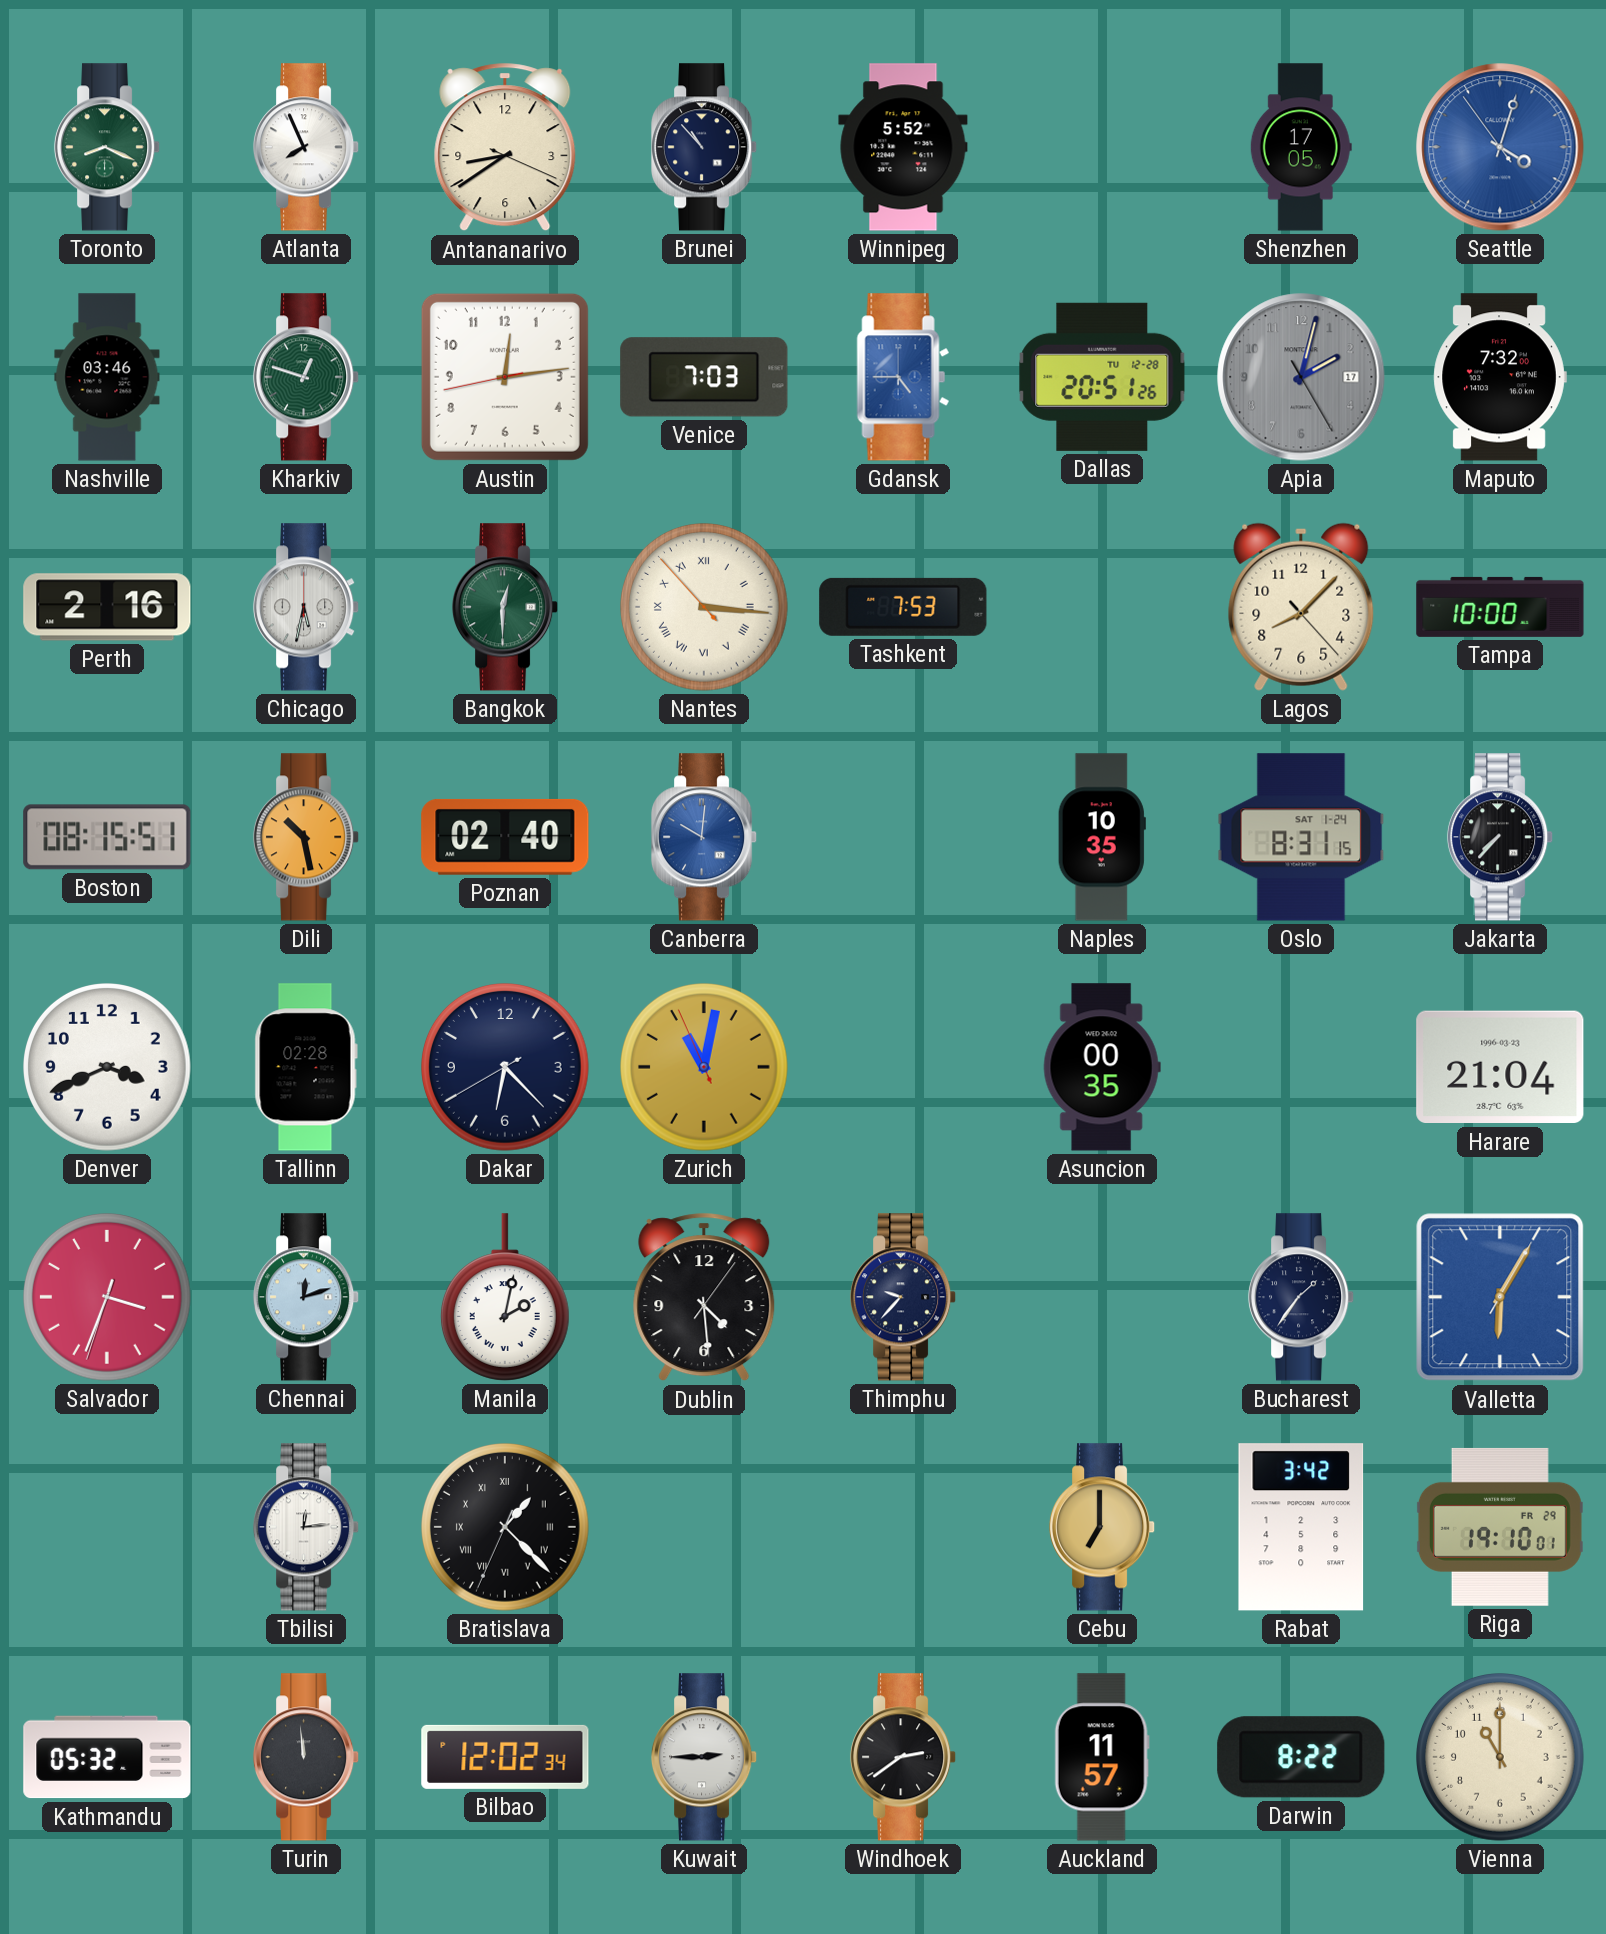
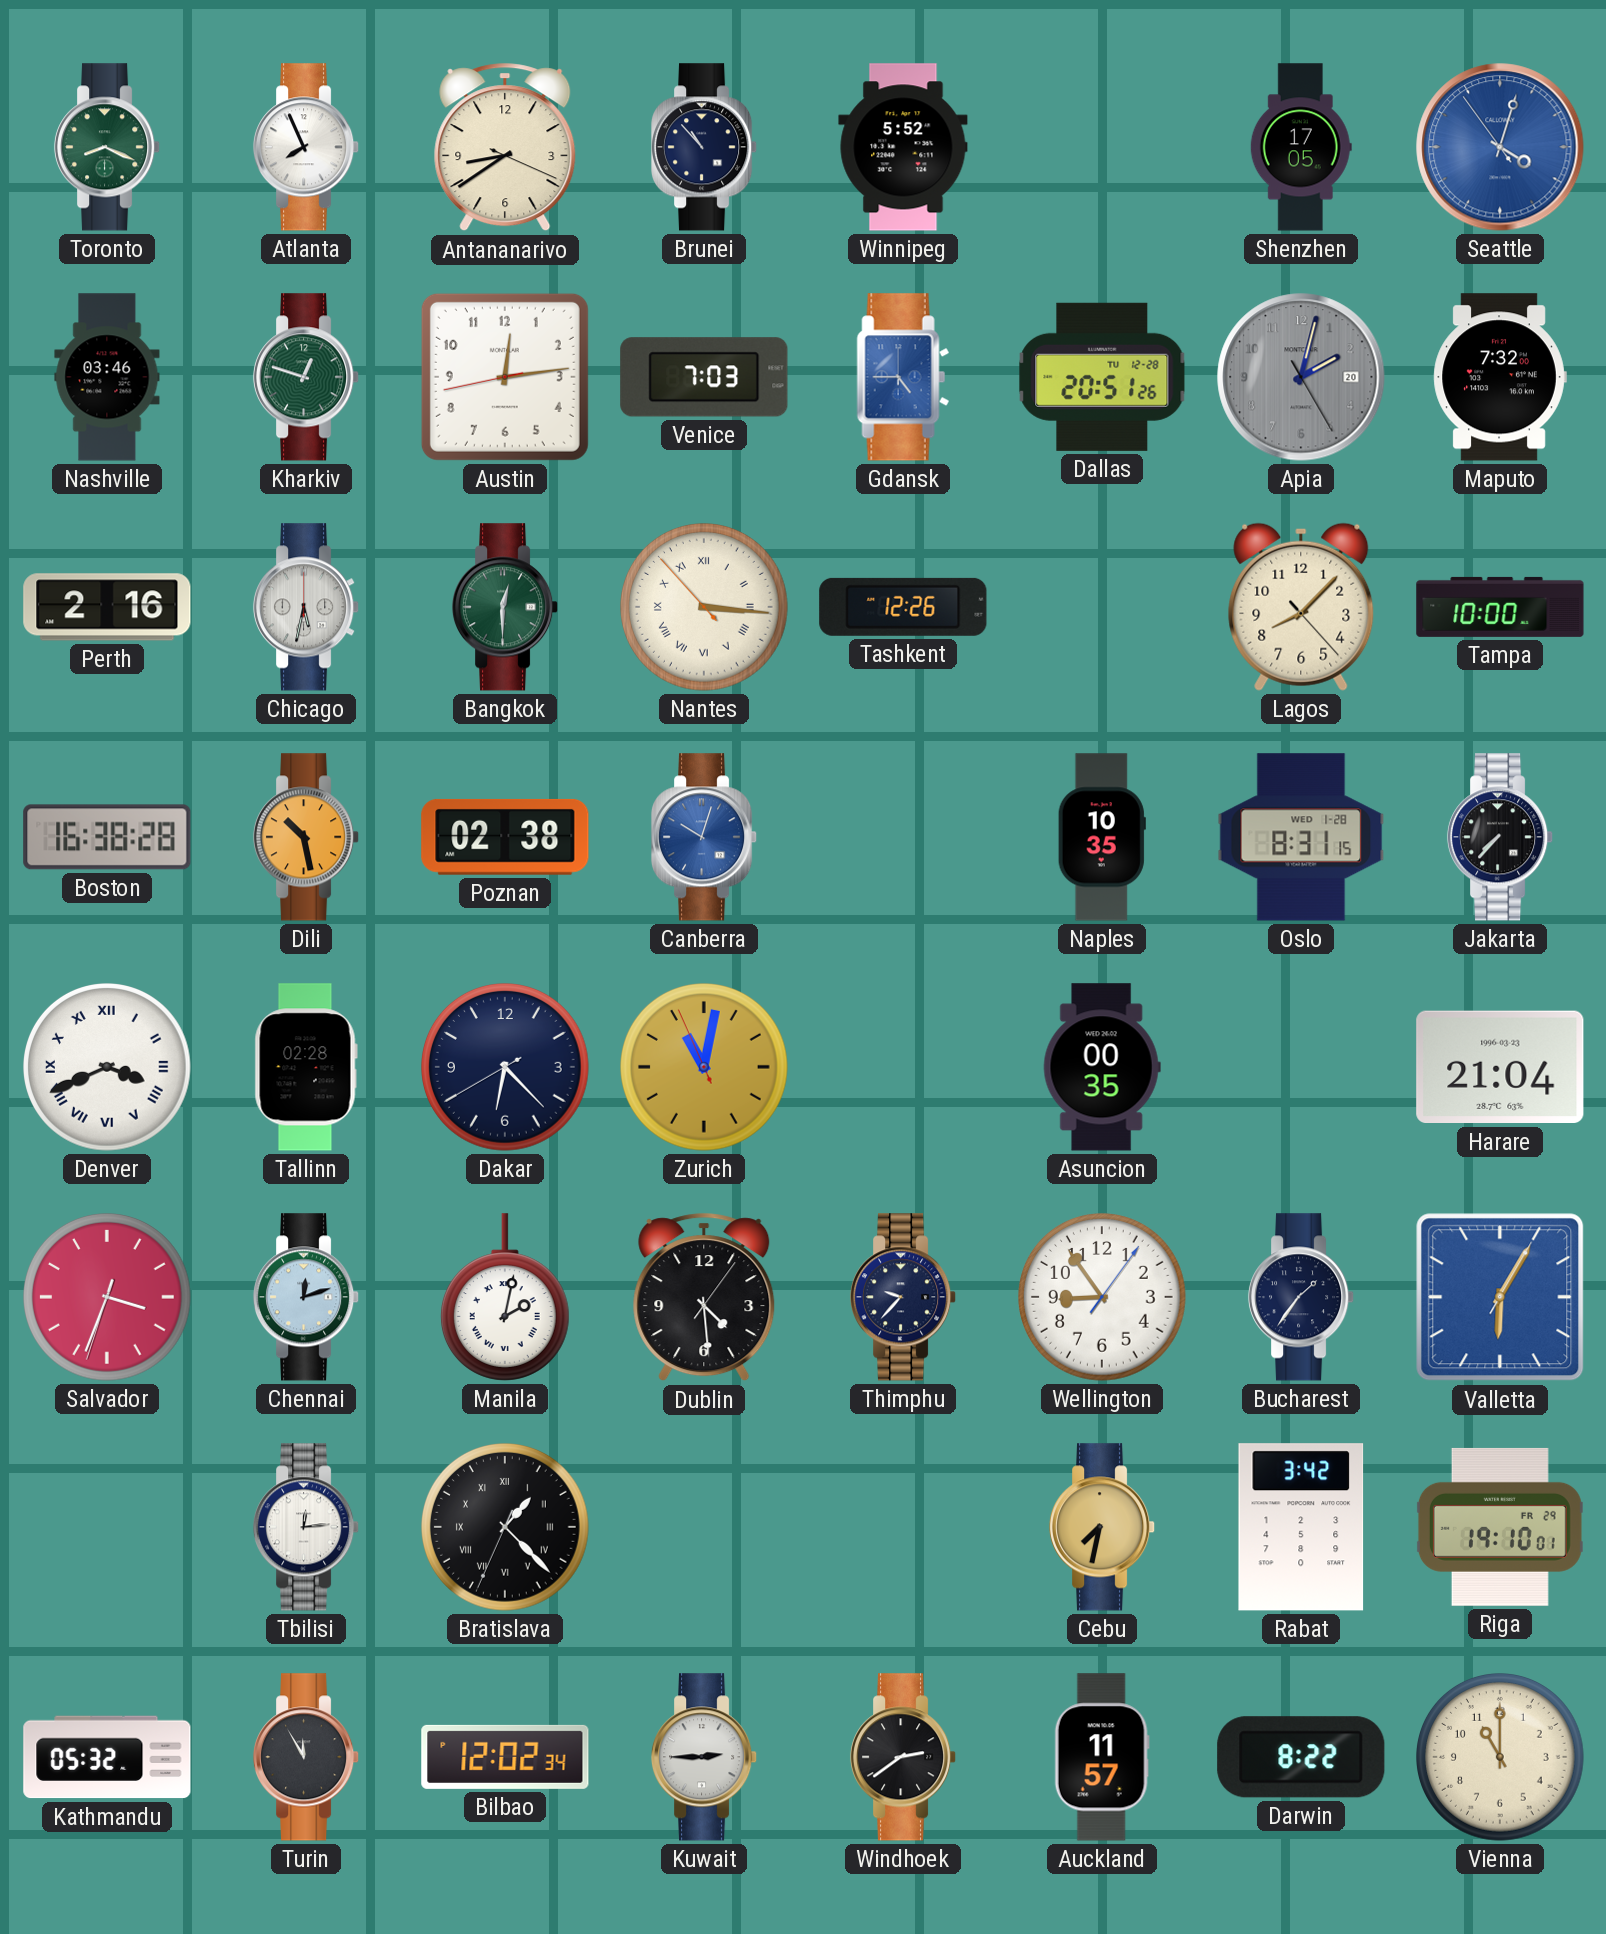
Apia date: 17 -> 20 (1301, 377)
Tashkent: 7:53 -> 12:26 (903, 607)
Boston: 08:15 -> 16:38 (107, 837)
Poznan: 02:40 -> 02:38 (505, 837)
Canberra: 10:01 -> 10:03 (704, 837)
Oslo date: SAT 1-24 -> WED 1-28 (1301, 837)
Denver numerals: Arabic -> Roman (108, 1068)
Wellington: none -> 8:54 (1103, 1298)
Cebu: 7:00 -> 7:32 (1102, 1527)
Turin: 11:59 -> 11:55 (306, 1757)
